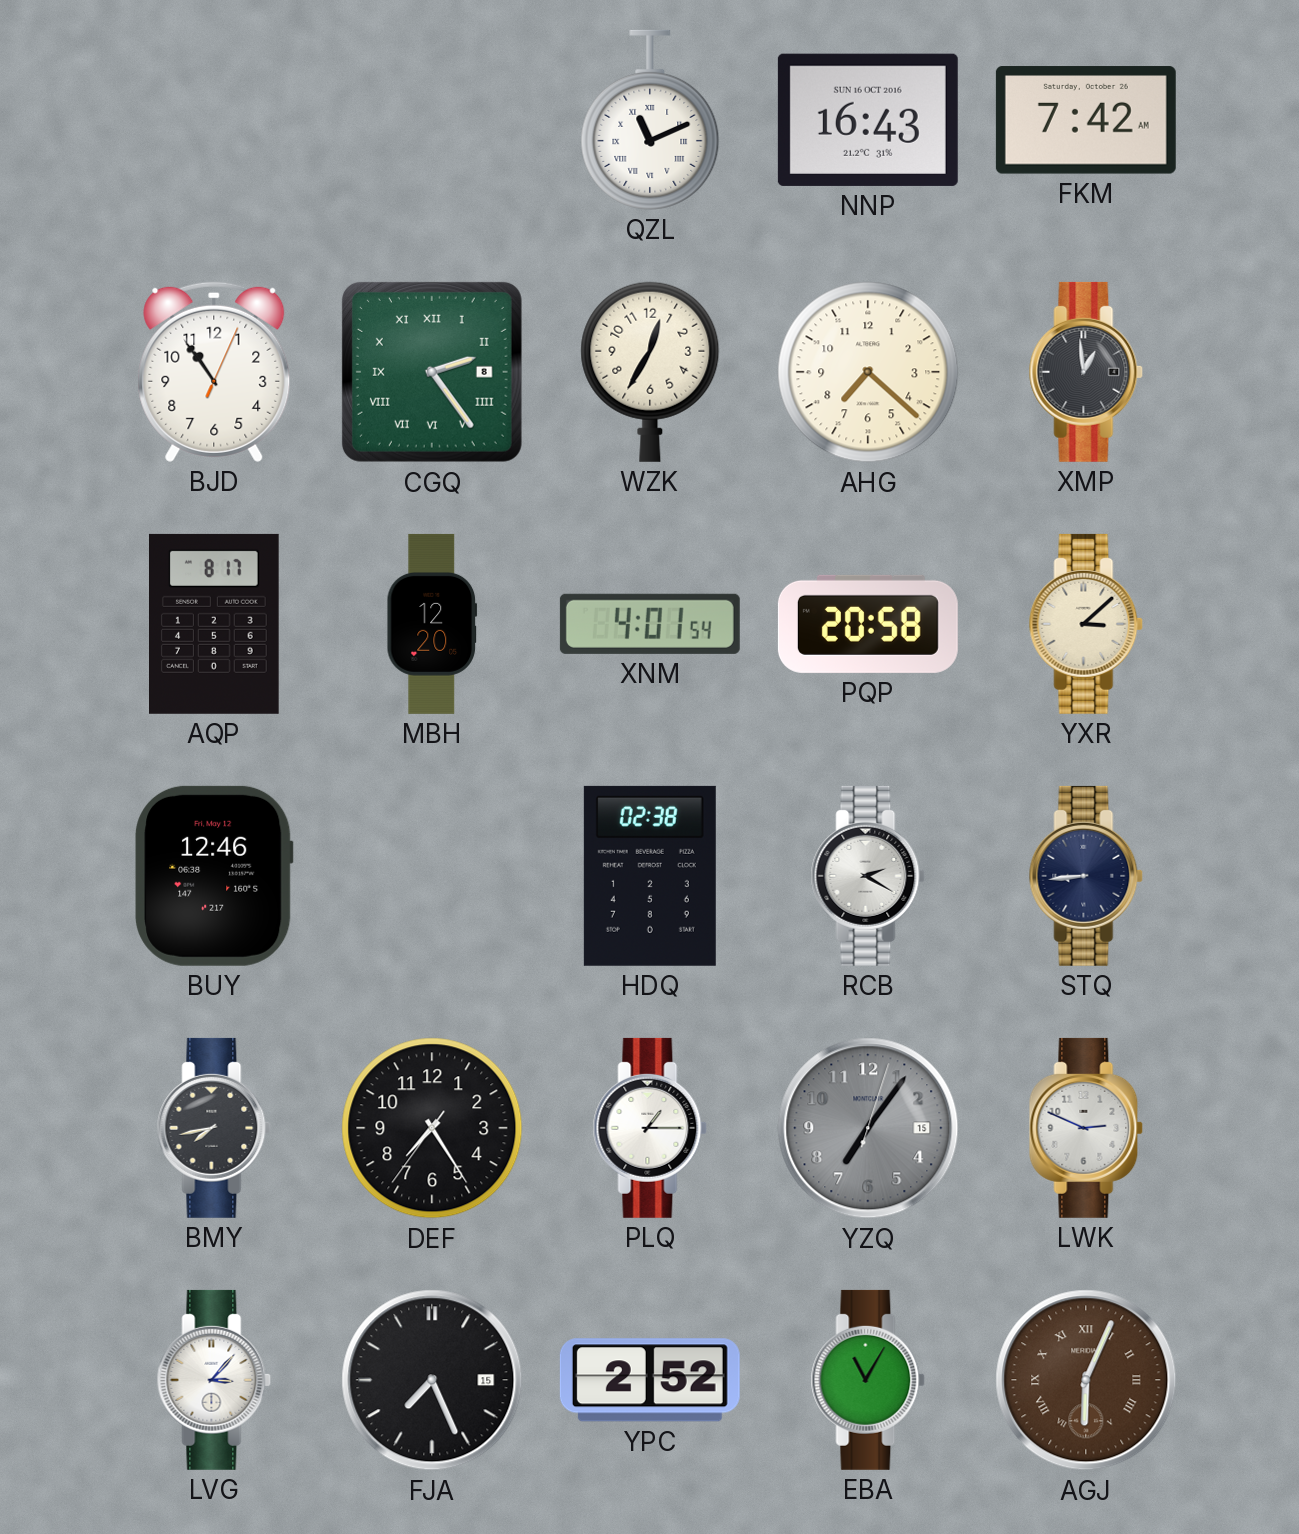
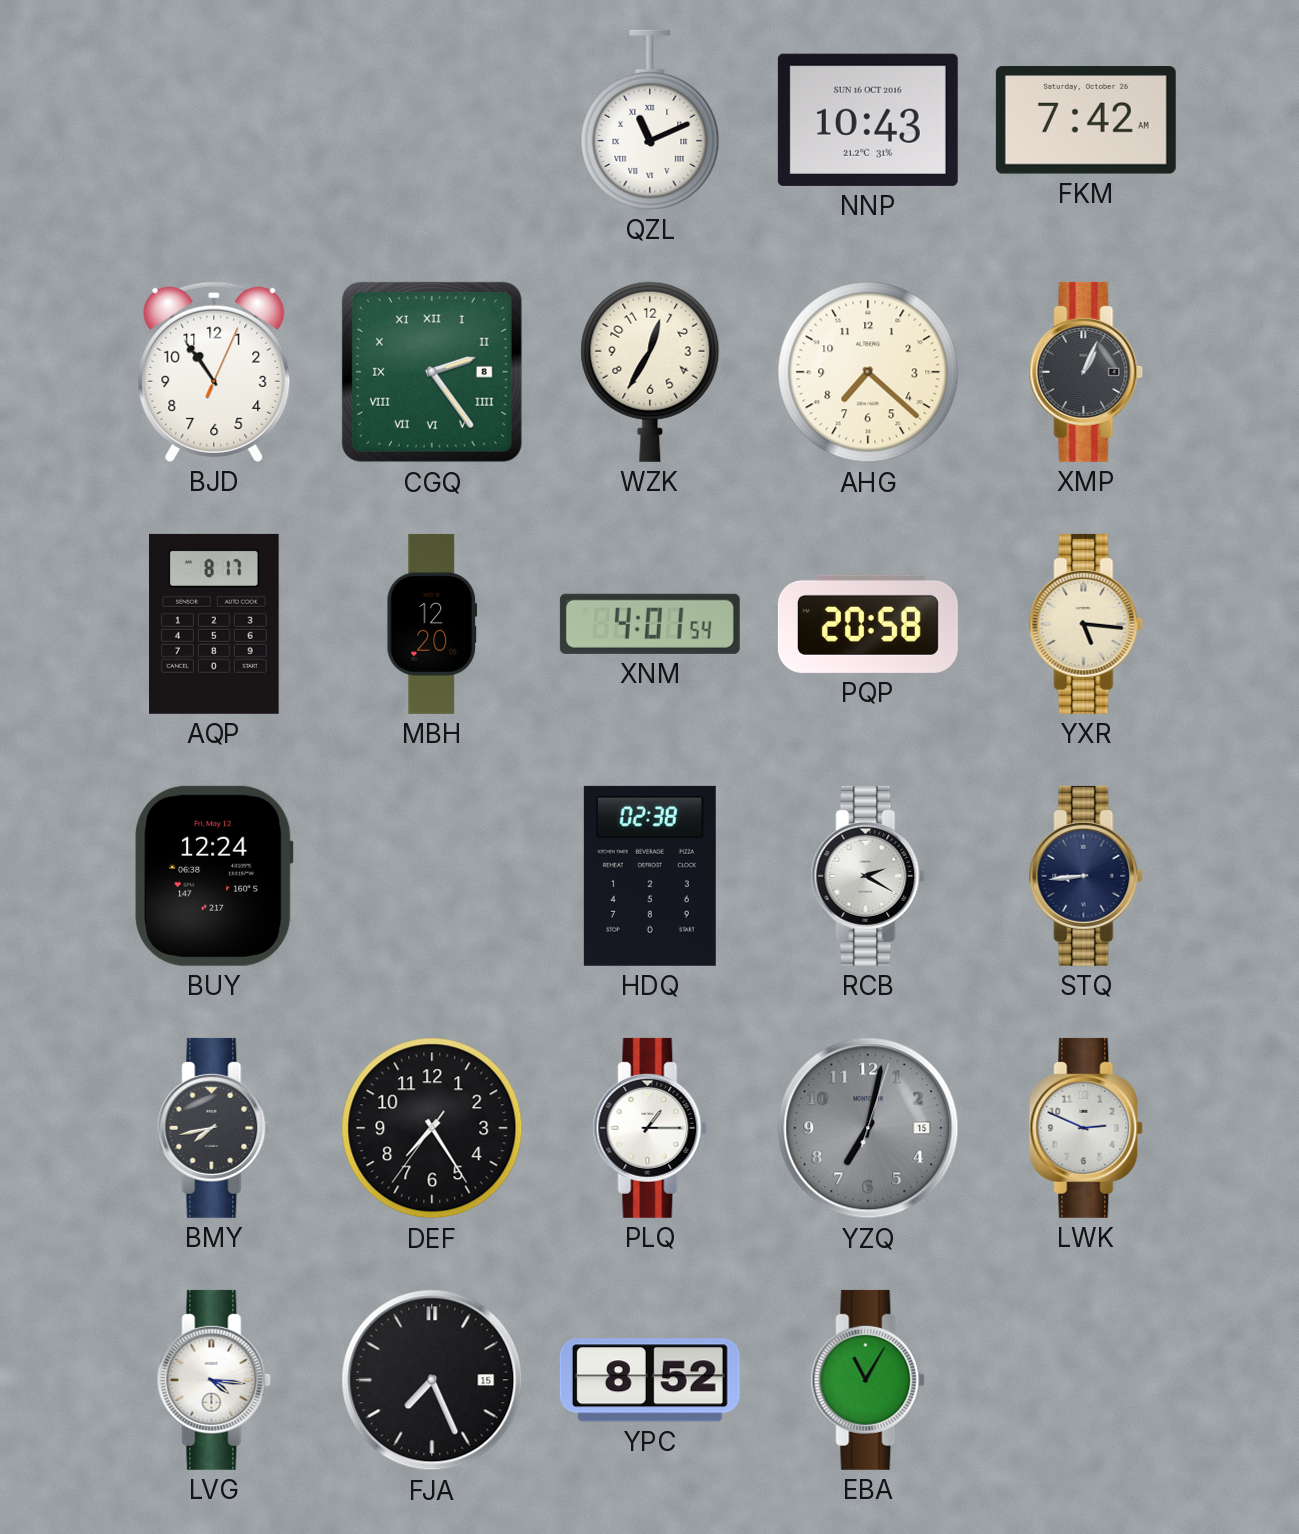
NNP: 16:43 -> 10:43 (868, 120)
XMP: 12:59 -> 1:04 (1086, 372)
YXR: 3:08 -> 5:16 (1086, 624)
BUY: 12:46 -> 12:24 (214, 876)
YZQ: 7:06 -> 7:02 (868, 1128)
LVG: 3:07 -> 4:16 (214, 1380)
YPC: 2:52 -> 8:52 (650, 1380)
AGJ: 6:04 -> none (1086, 1380)
